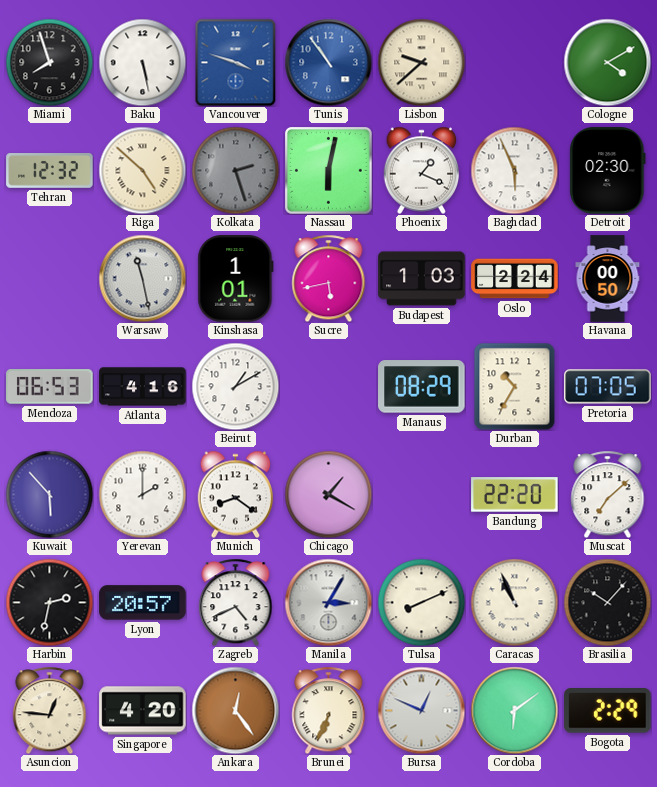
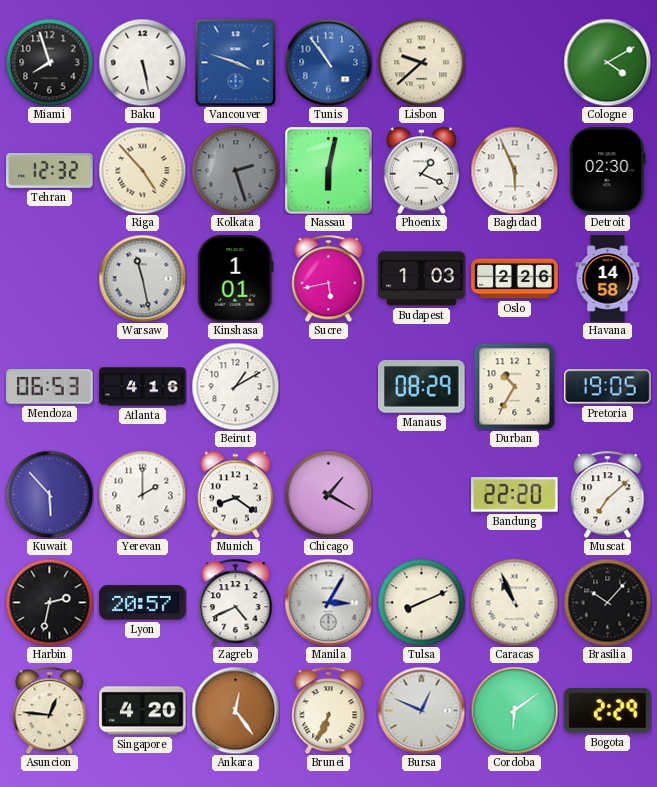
Riga: 4:52 -> 4:53 (142, 170)
Oslo: 2:24 -> 2:26 (515, 279)
Havana: 00:50 -> 14:58 (608, 279)
Pretoria: 07:05 -> 19:05 (608, 387)
